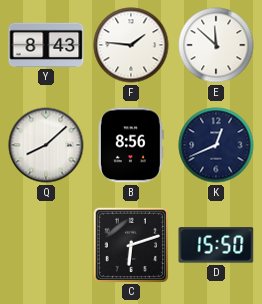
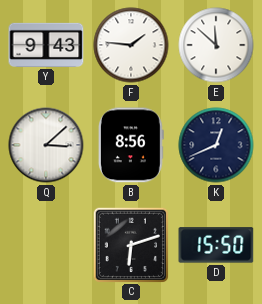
Y: 8:43 -> 9:43 (46, 45)
Q: 8:08 -> 3:08 (46, 145)
